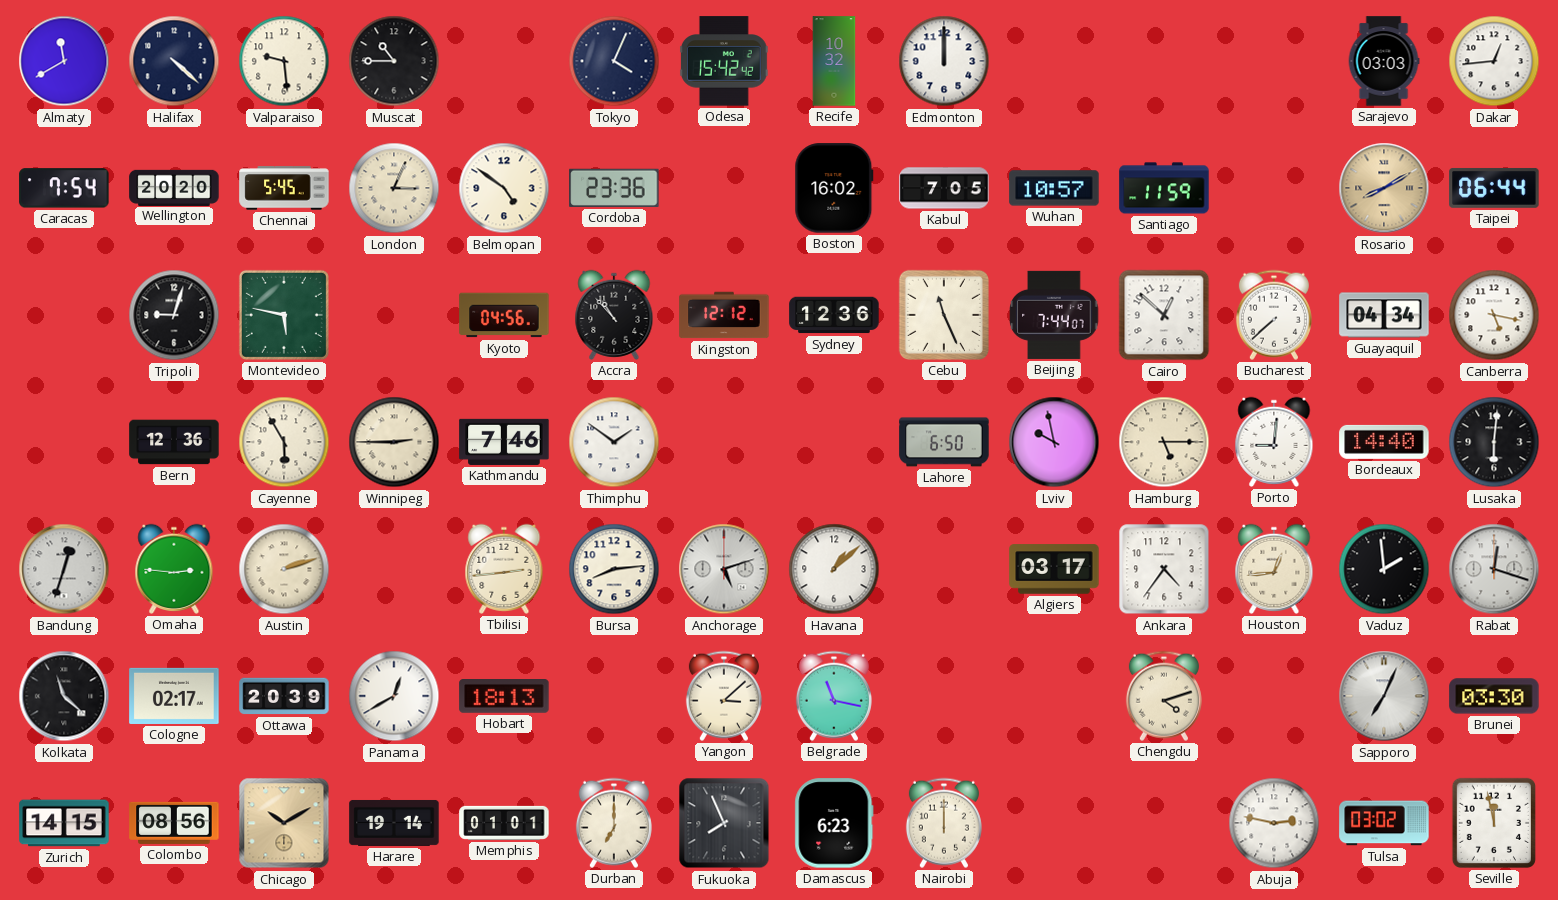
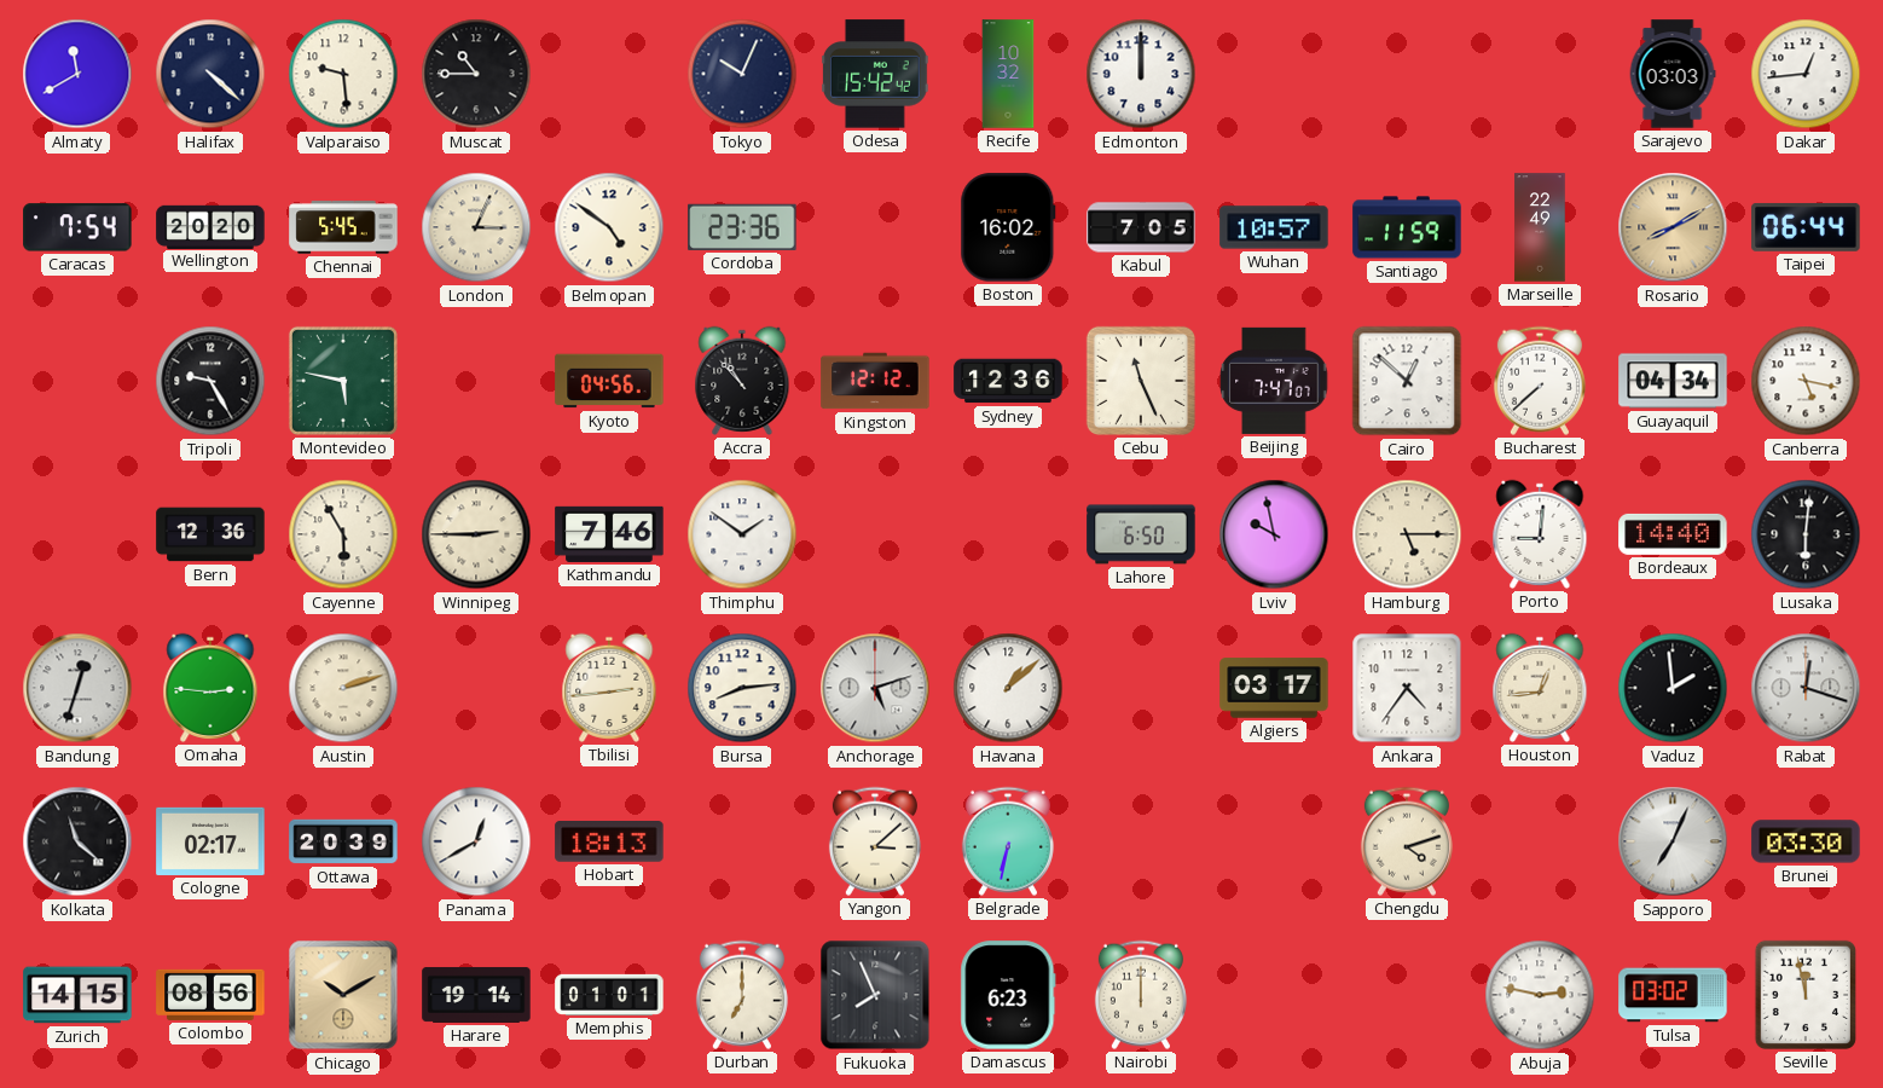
Tokyo: 4:04 -> 10:04 (742, 74)
Marseille: none -> 22:49 (1540, 227)
Tripoli: 9:03 -> 9:25 (210, 381)
Beijing: 7:44 -> 7:47 (1274, 381)
Belgrade: 11:17 -> 6:32 (1008, 841)
